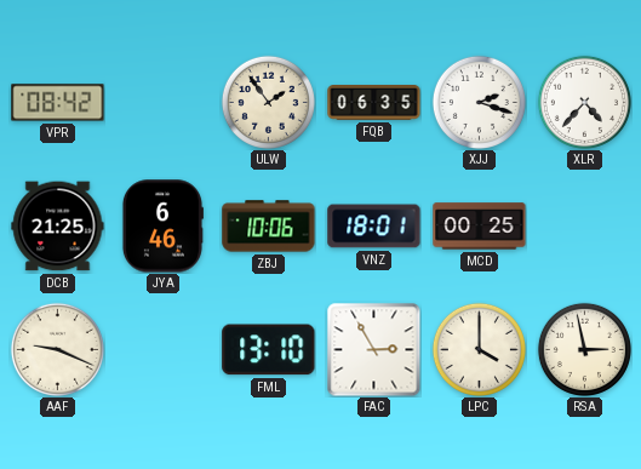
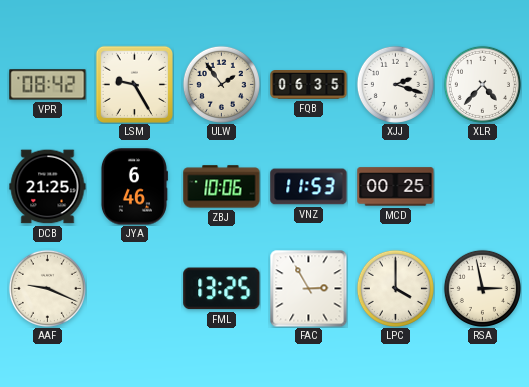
LSM: none -> 9:25 (134, 84)
VNZ: 18:01 -> 11:53 (309, 187)
FML: 13:10 -> 13:25 (222, 289)
